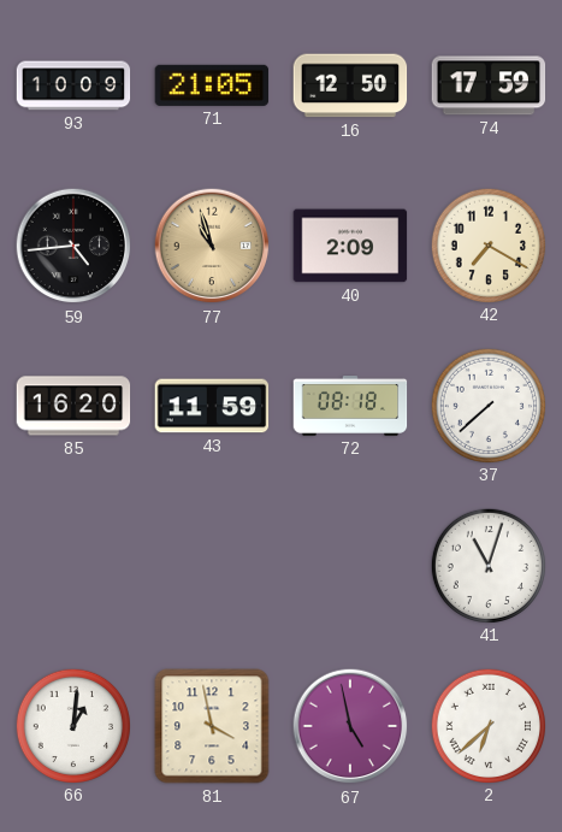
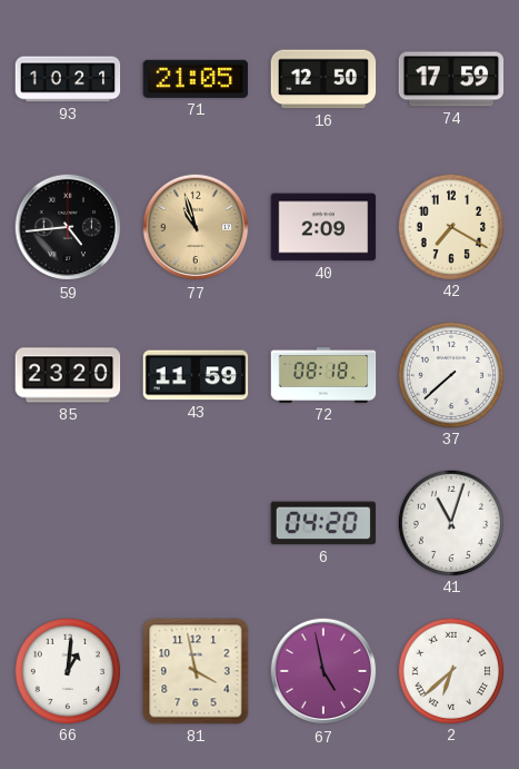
93: 10:09 -> 10:21 (68, 79)
85: 16:20 -> 23:20 (68, 375)
6: none -> 04:20 (323, 523)
